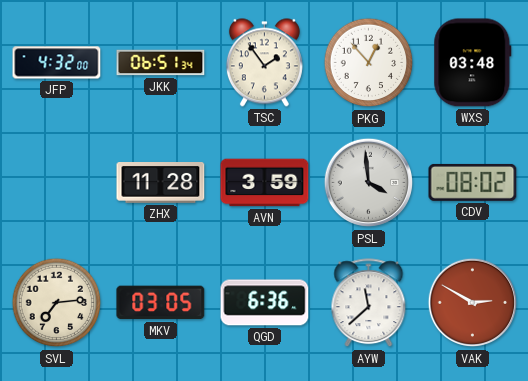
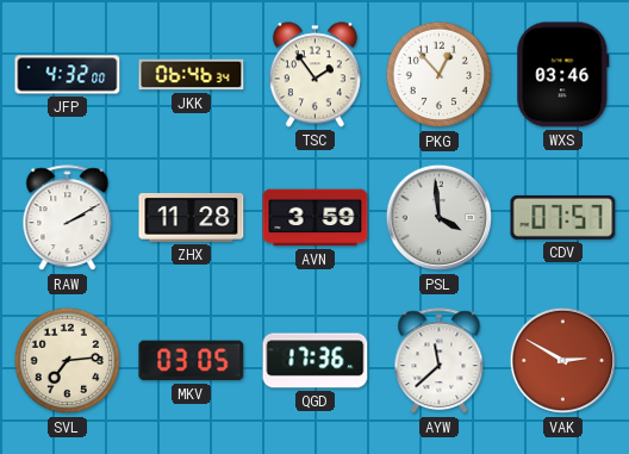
JKK: 06:51 -> 06:46 (192, 75)
WXS: 03:48 -> 03:46 (563, 75)
RAW: none -> 2:10 (68, 218)
CDV: 08:02 -> 07:57 (563, 217)
QGD: 6:36 -> 17:36 (316, 361)
